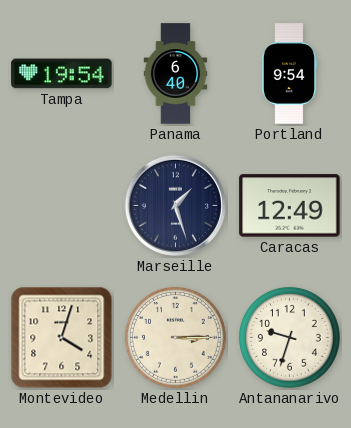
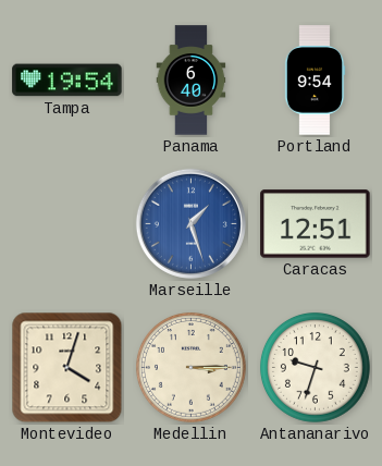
Marseille dial: navy -> blue (190, 223)
Caracas: 12:49 -> 12:51 (316, 224)
